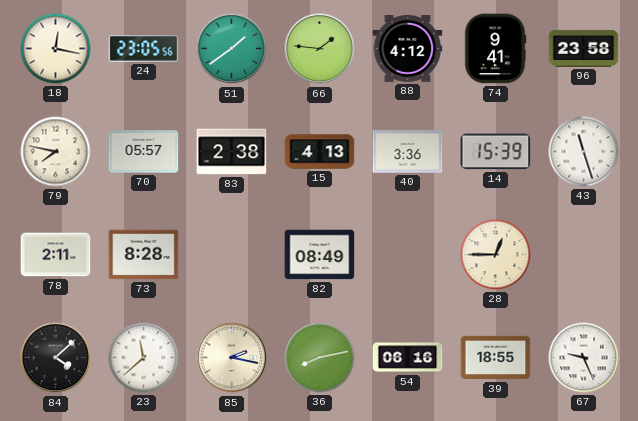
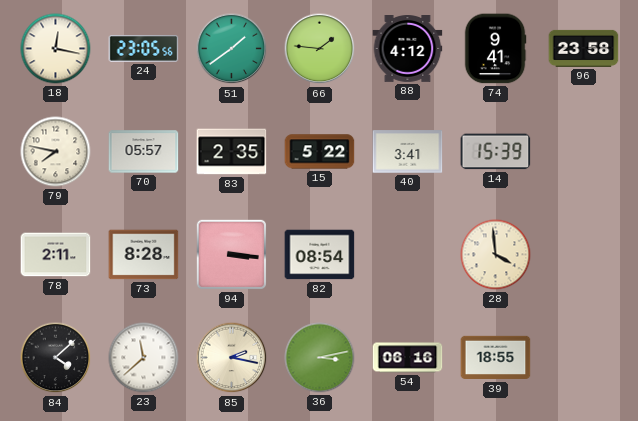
83: 2:38 -> 2:35 (232, 152)
15: 4:13 -> 5:22 (320, 152)
40: 3:36 -> 3:41 (408, 152)
43: 11:27 -> none (584, 152)
94: none -> 3:16 (231, 254)
82: 08:49 -> 08:54 (320, 255)
28: 12:45 -> 3:59 (496, 255)
36: 8:13 -> 3:13 (320, 358)
67: 9:26 -> none (584, 358)
